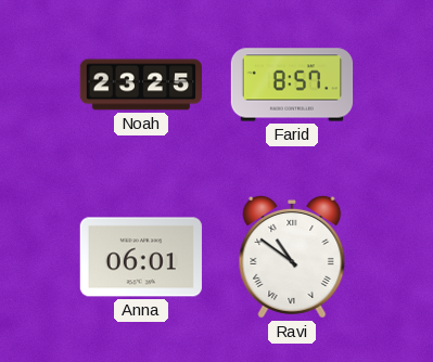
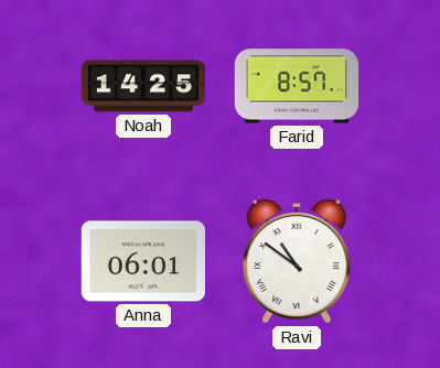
Noah: 23:25 -> 14:25 (143, 86)
